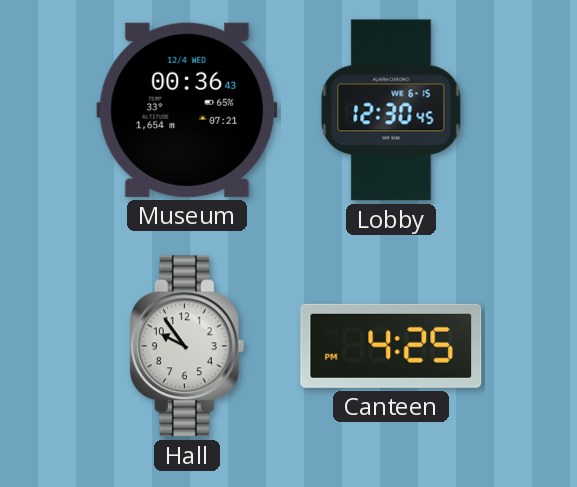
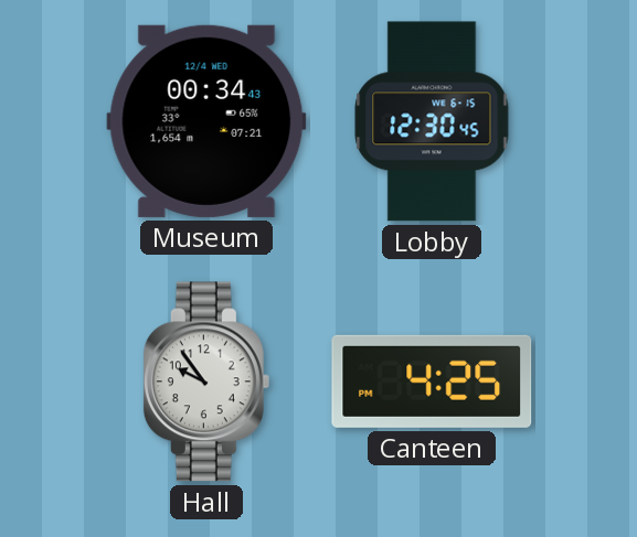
Museum: 00:36 -> 00:34 (206, 121)
